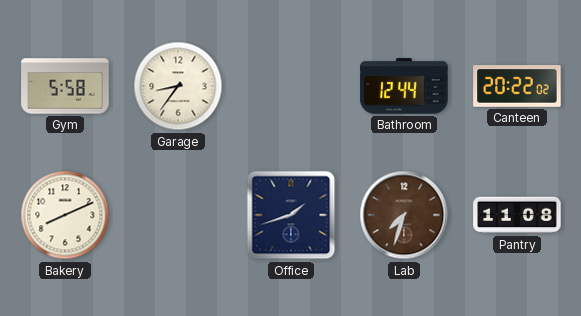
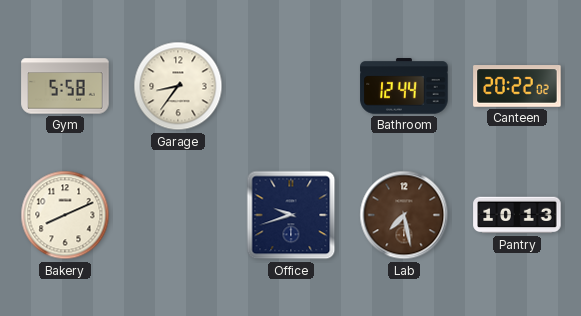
Office: 1:42 -> 9:42 (291, 215)
Lab: 7:33 -> 7:28 (404, 215)
Pantry: 11:08 -> 10:13 (517, 215)
